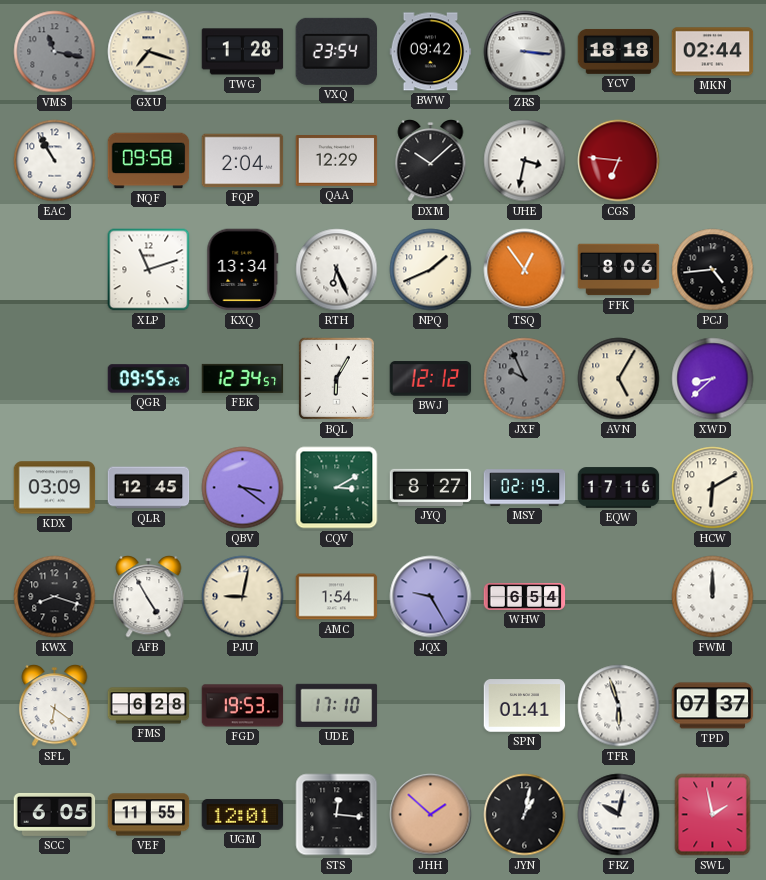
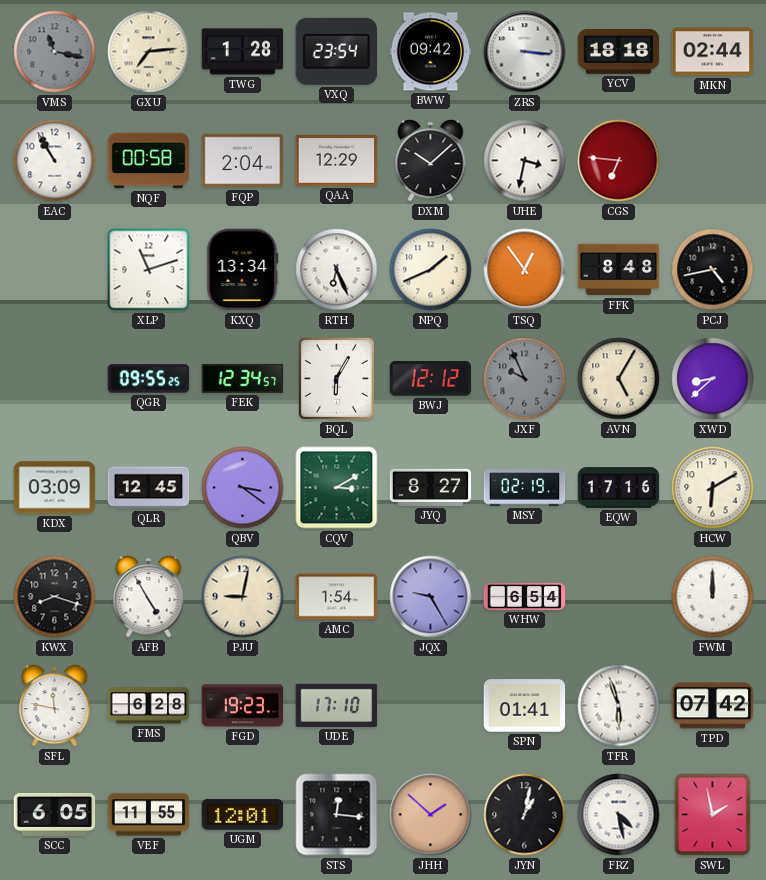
GXU: 7:18 -> 7:14 (149, 52)
NQF: 09:58 -> 00:58 (149, 161)
FFK: 8:06 -> 8:48 (619, 270)
PCJ: 4:44 -> 4:43 (713, 270)
SFL: 6:21 -> 11:47 (55, 706)
FGD: 19:53 -> 19:23 (243, 706)
TPD: 07:37 -> 07:42 (713, 706)
FRZ: 10:02 -> 4:28 (619, 815)
